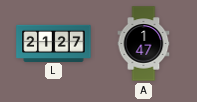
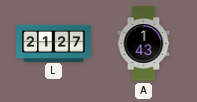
A: 1:47 -> 1:43 (144, 44)
